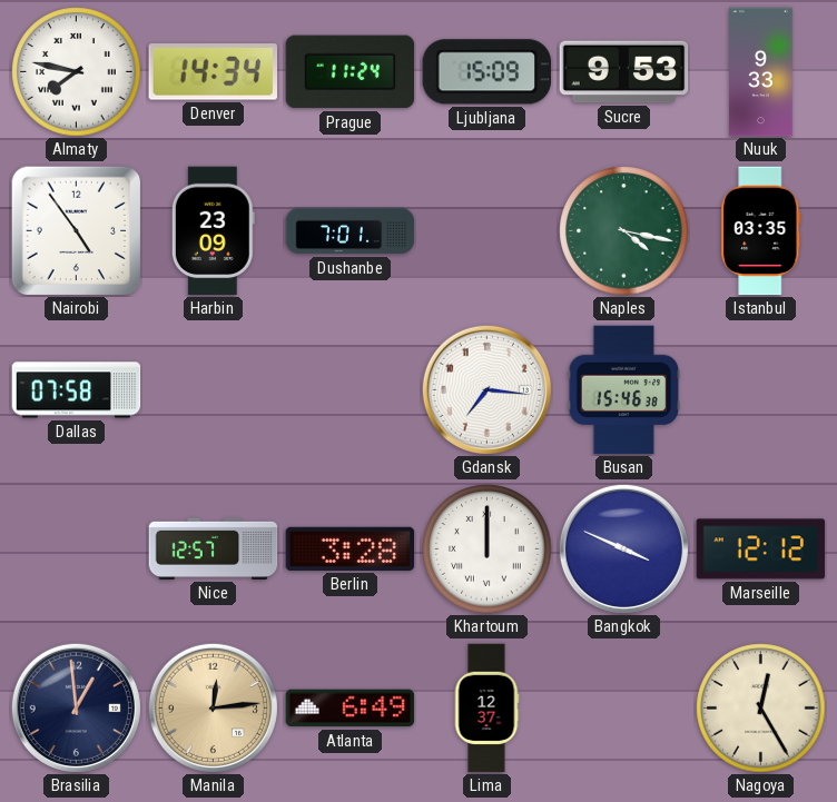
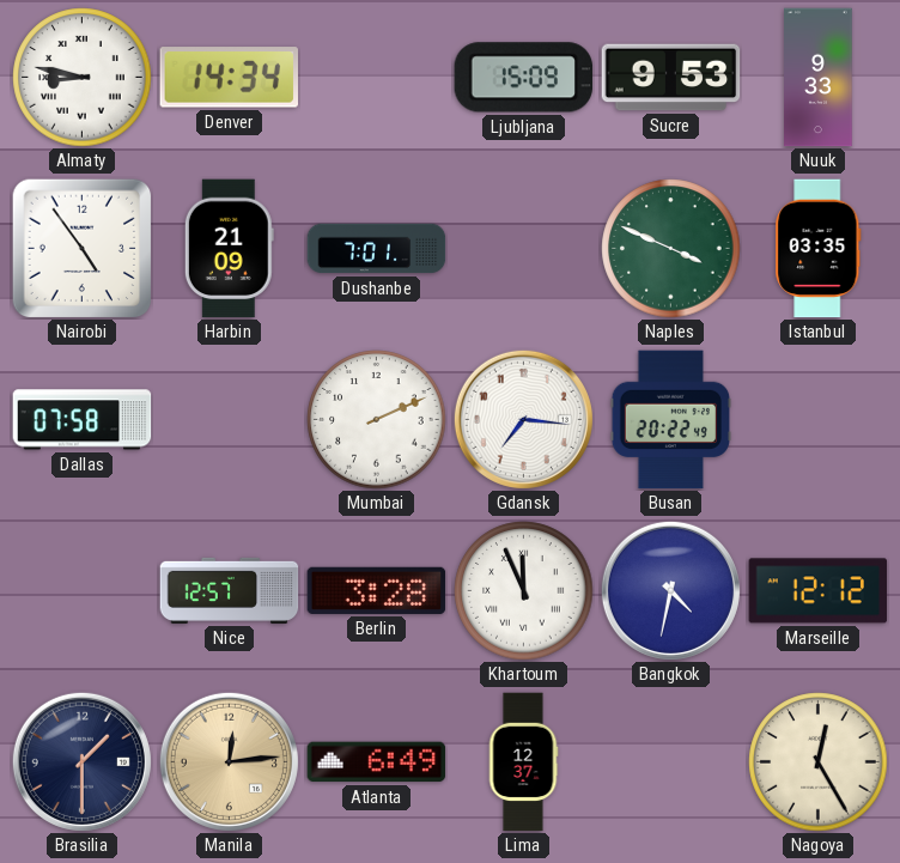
Almaty: 7:47 -> 8:47 (83, 78)
Prague: 11:24 -> none (351, 72)
Harbin: 23:09 -> 21:09 (229, 249)
Naples: 4:17 -> 3:49 (671, 249)
Mumbai: none -> 2:11 (377, 420)
Busan: 15:46 -> 20:22 (670, 420)
Khartoum: 12:00 -> 11:56 (524, 591)
Bangkok: 3:49 -> 4:32 (670, 590)
Brasilia: 12:59 -> 1:30 (81, 761)
